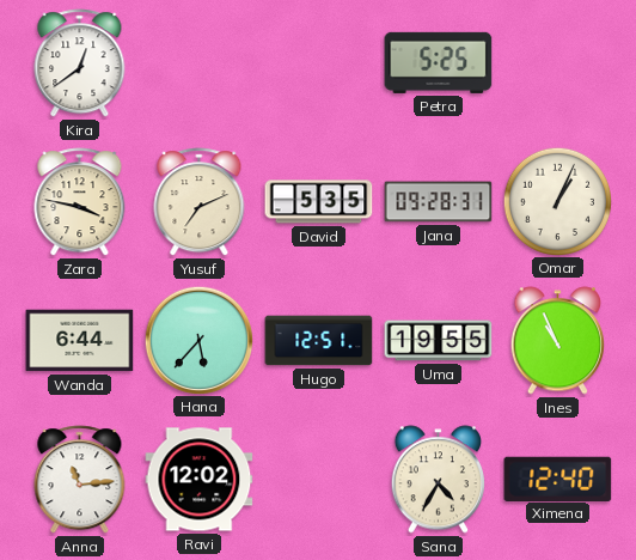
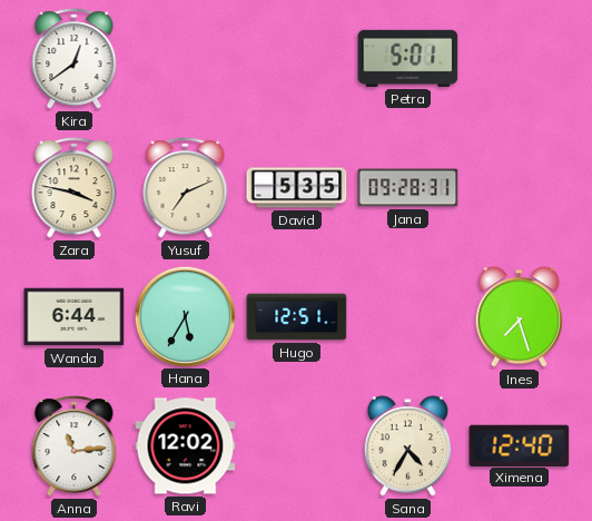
Petra: 5:25 -> 5:01 (408, 58)
Omar: 1:04 -> none (557, 201)
Hana: 5:37 -> 5:35 (185, 316)
Uma: 19:55 -> none (439, 341)
Ines: 10:56 -> 7:27 (519, 317)
